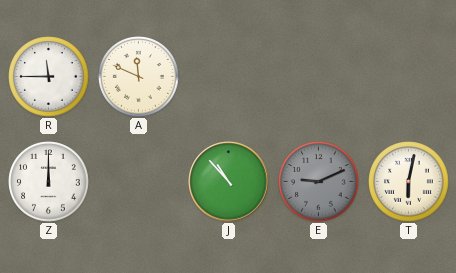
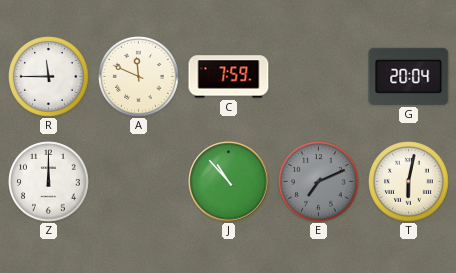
C: none -> 7:59 (229, 77)
G: none -> 20:04 (409, 76)
E: 9:11 -> 7:11 (319, 182)
